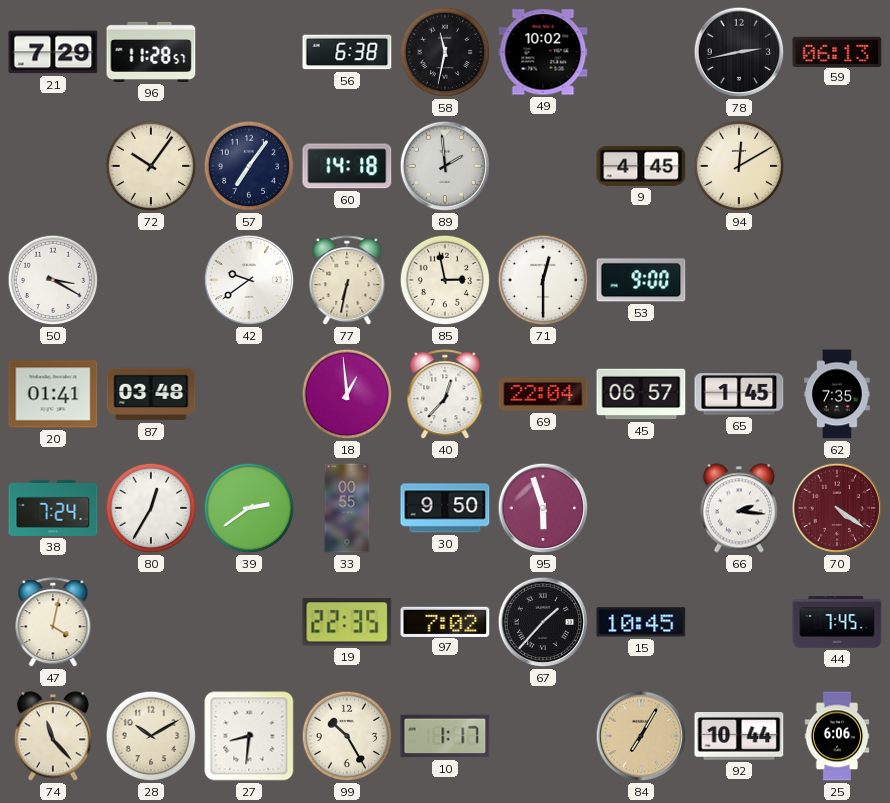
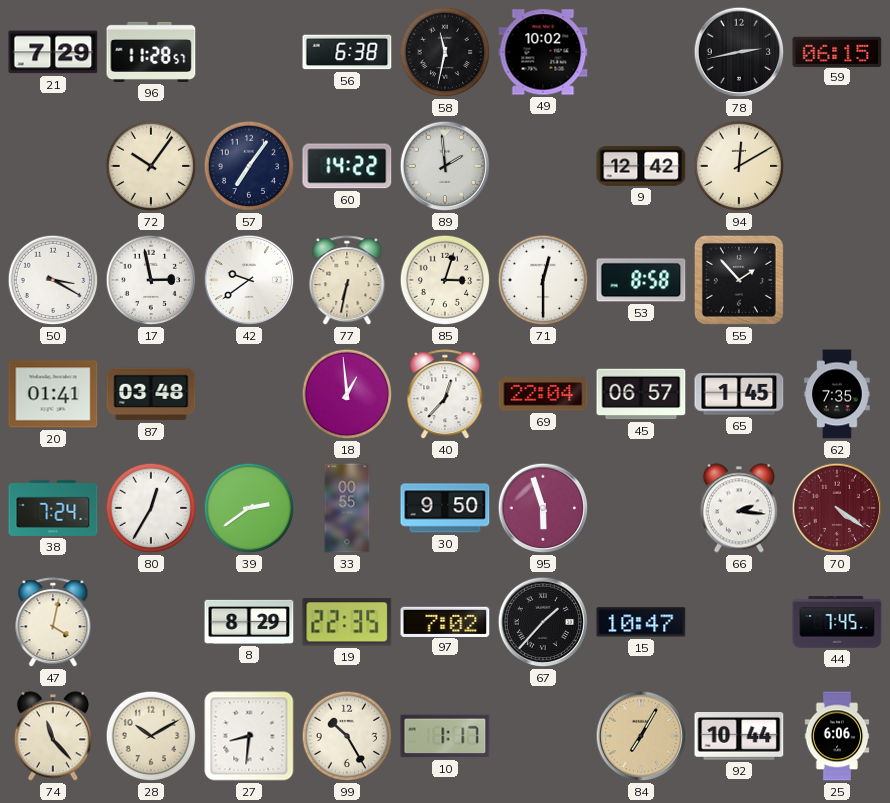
59: 06:13 -> 06:15 (837, 51)
60: 14:18 -> 14:22 (347, 166)
9: 4:45 -> 12:42 (641, 166)
17: none -> 2:58 (151, 280)
85: 2:58 -> 3:03 (445, 280)
53: 9:00 -> 8:58 (641, 280)
55: none -> 1:53 (739, 280)
8: none -> 8:29 (249, 622)
15: 10:45 -> 10:47 (641, 622)
